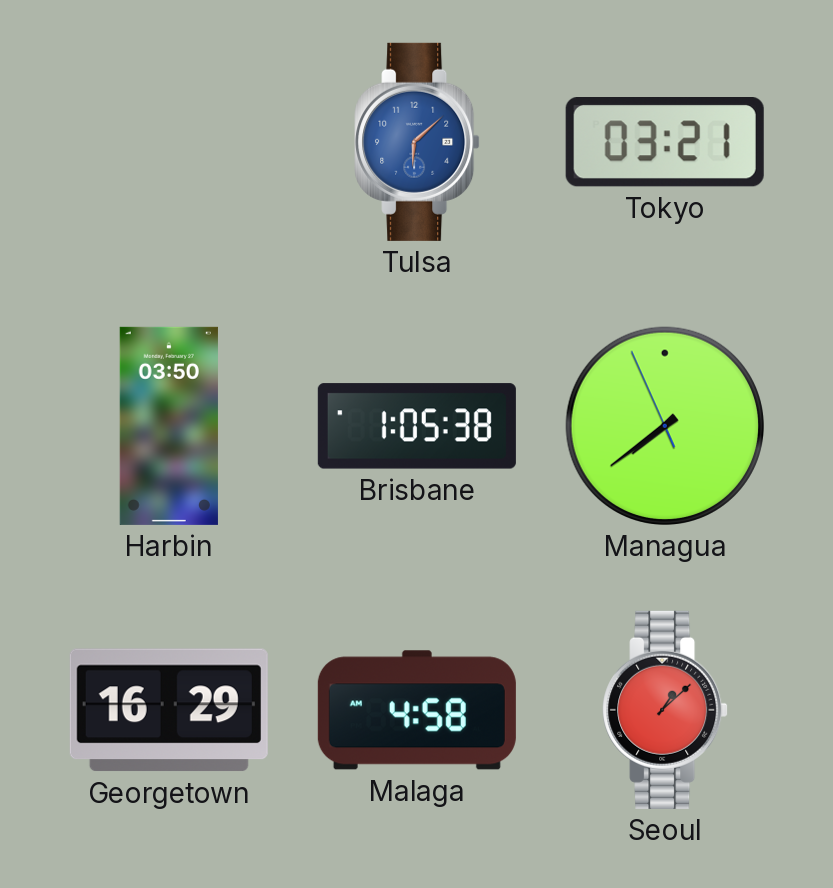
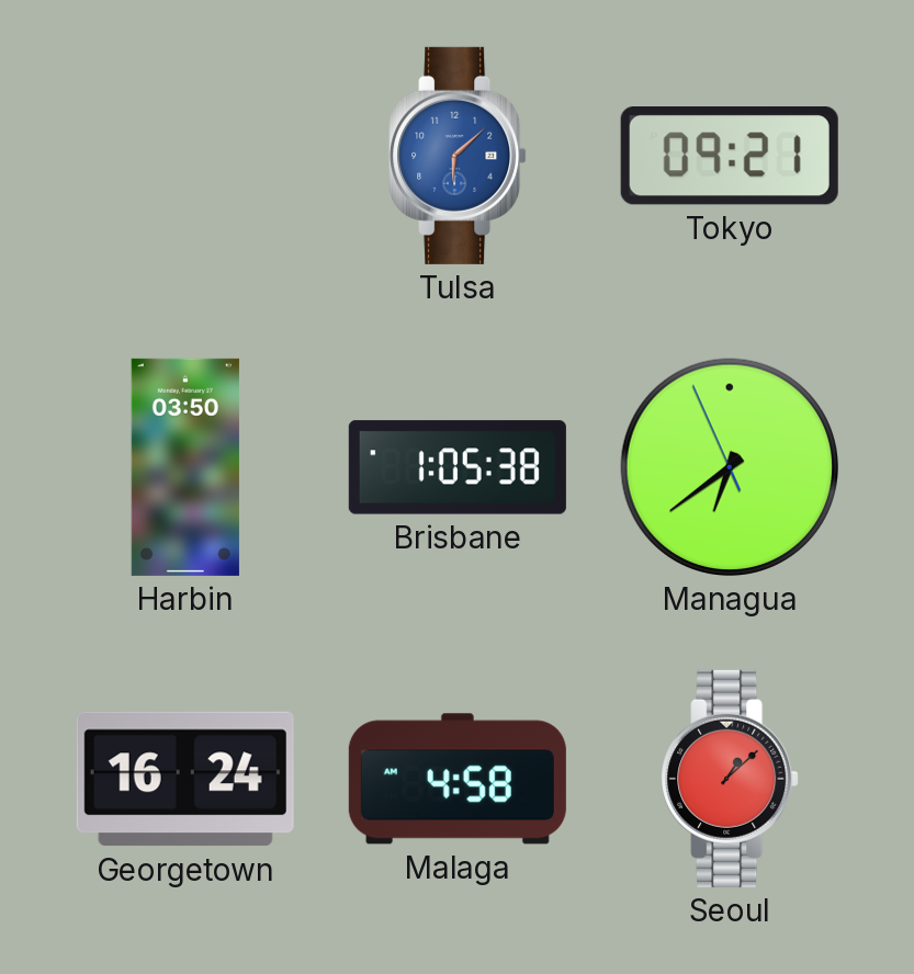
Tokyo: 03:21 -> 09:21 (730, 157)
Managua: 7:38 -> 6:38 (730, 467)
Georgetown: 16:29 -> 16:24 (185, 779)
